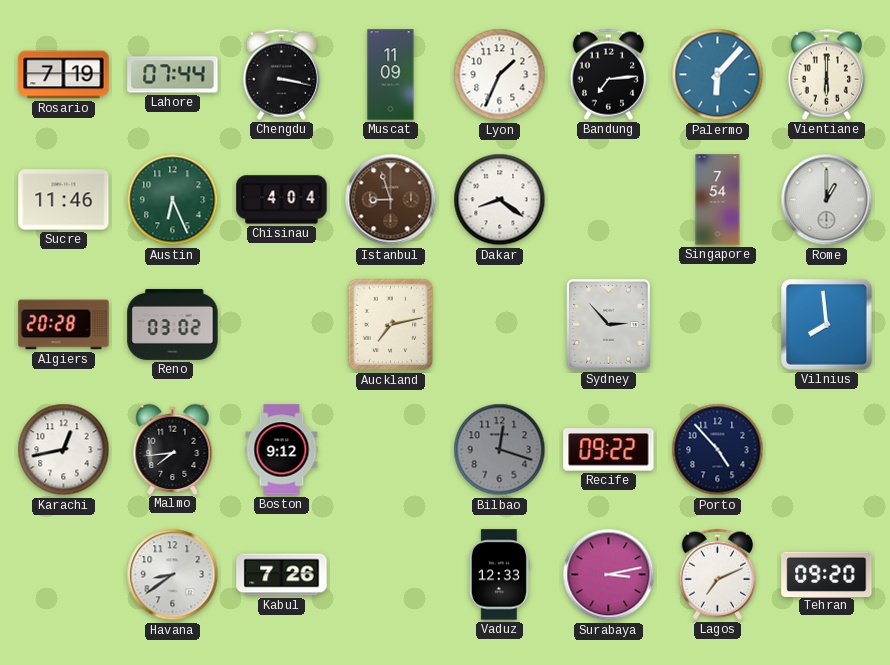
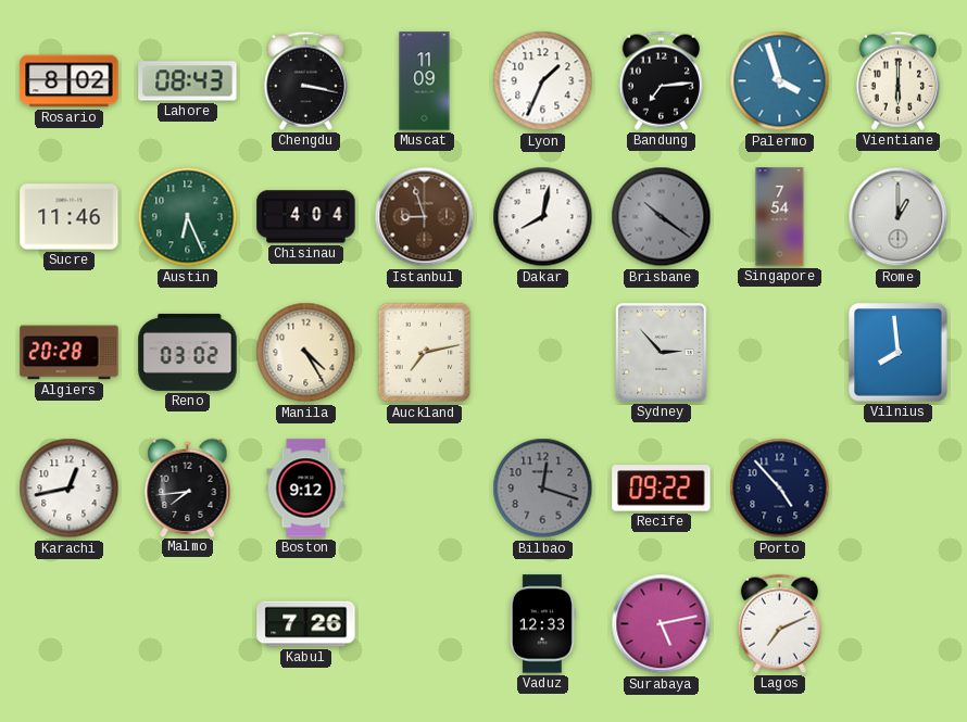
Rosario: 7:19 -> 8:02 (70, 81)
Lahore: 07:44 -> 08:43 (188, 81)
Palermo: 6:07 -> 3:57 (780, 81)
Dakar: 8:21 -> 8:02 (543, 217)
Brisbane: none -> 10:21 (662, 217)
Manila: none -> 4:25 (306, 353)
Havana: 8:39 -> none (173, 575)
Surabaya: 3:13 -> 5:13 (662, 624)
Tehran: 09:20 -> none (827, 574)
